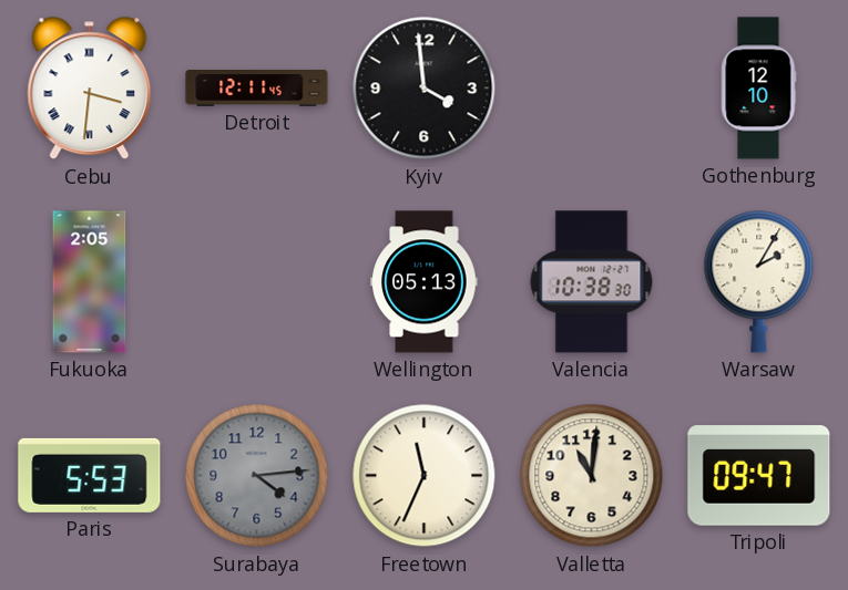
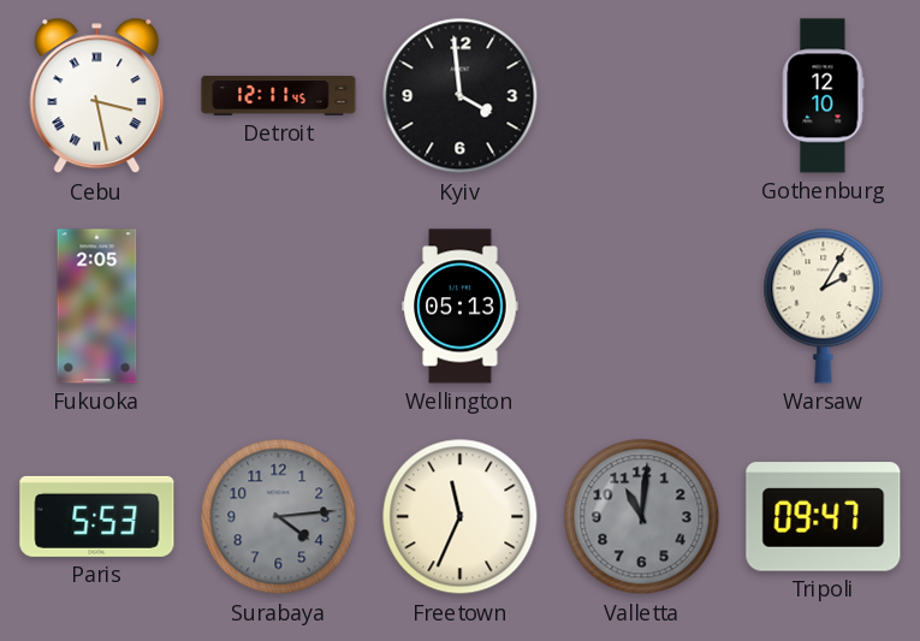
Cebu: 3:31 -> 3:28 (97, 96)
Valencia: 10:38 -> none (592, 282)
Valletta dial: cream -> grey (642, 517)
